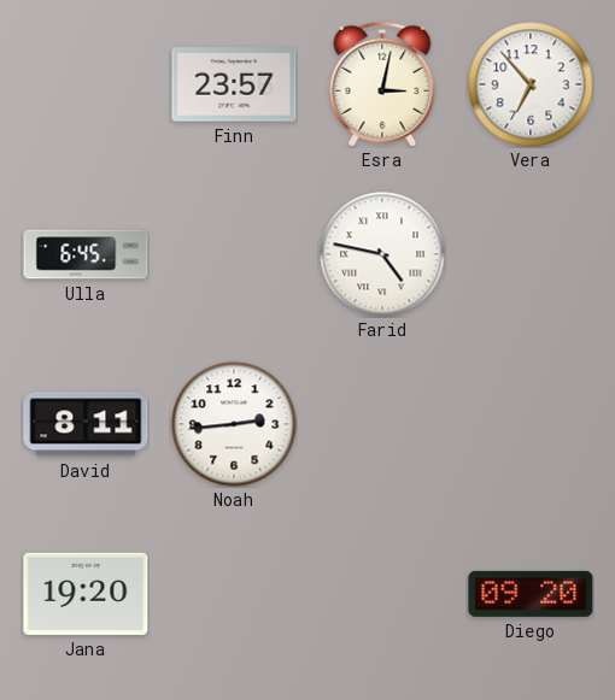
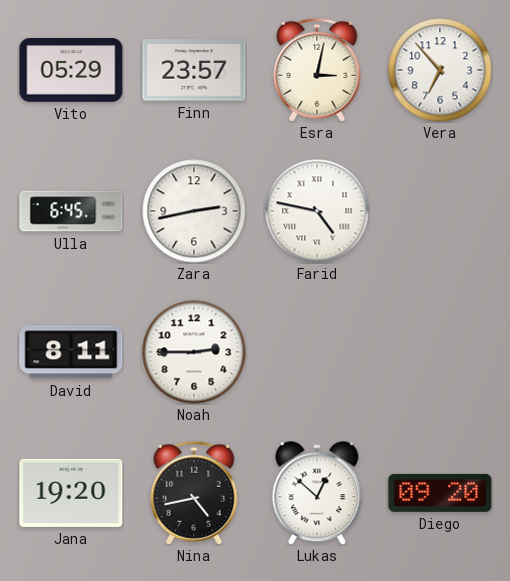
Vito: none -> 05:29 (71, 71)
Zara: none -> 2:43 (194, 211)
Noah: 2:44 -> 2:45 (194, 352)
Nina: none -> 4:43 (194, 493)
Lukas: none -> 12:52 (317, 493)
